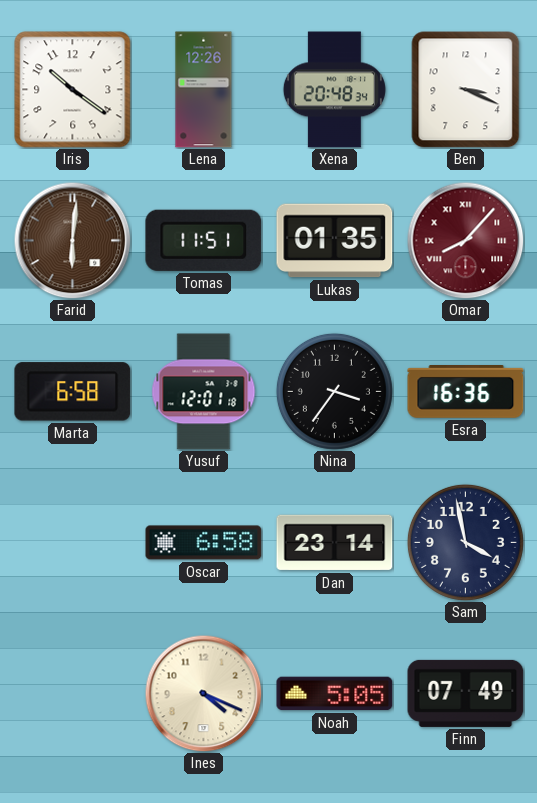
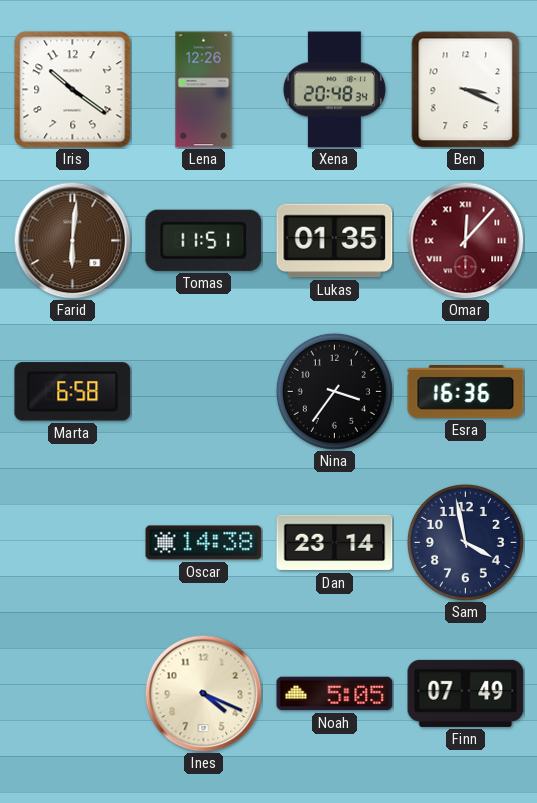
Omar: 8:07 -> 12:07 (465, 240)
Yusuf: 12:01 -> none (204, 392)
Oscar: 6:58 -> 14:38 (204, 543)
